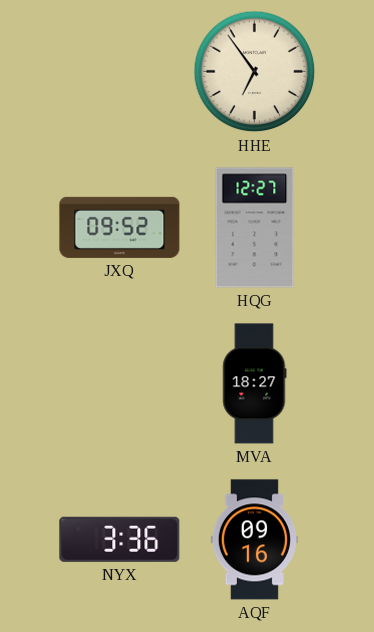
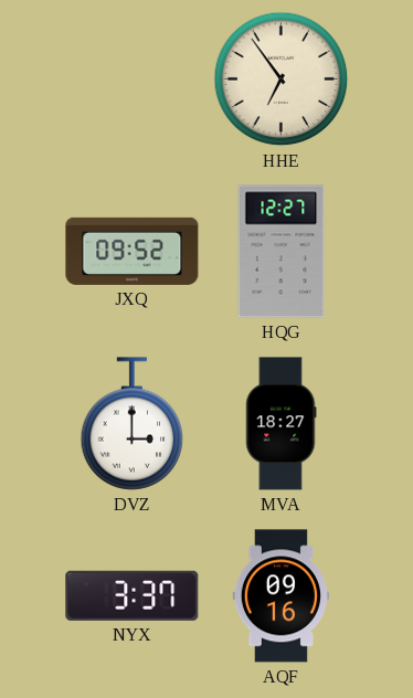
DVZ: none -> 3:00 (133, 424)
NYX: 3:36 -> 3:37 (133, 595)
